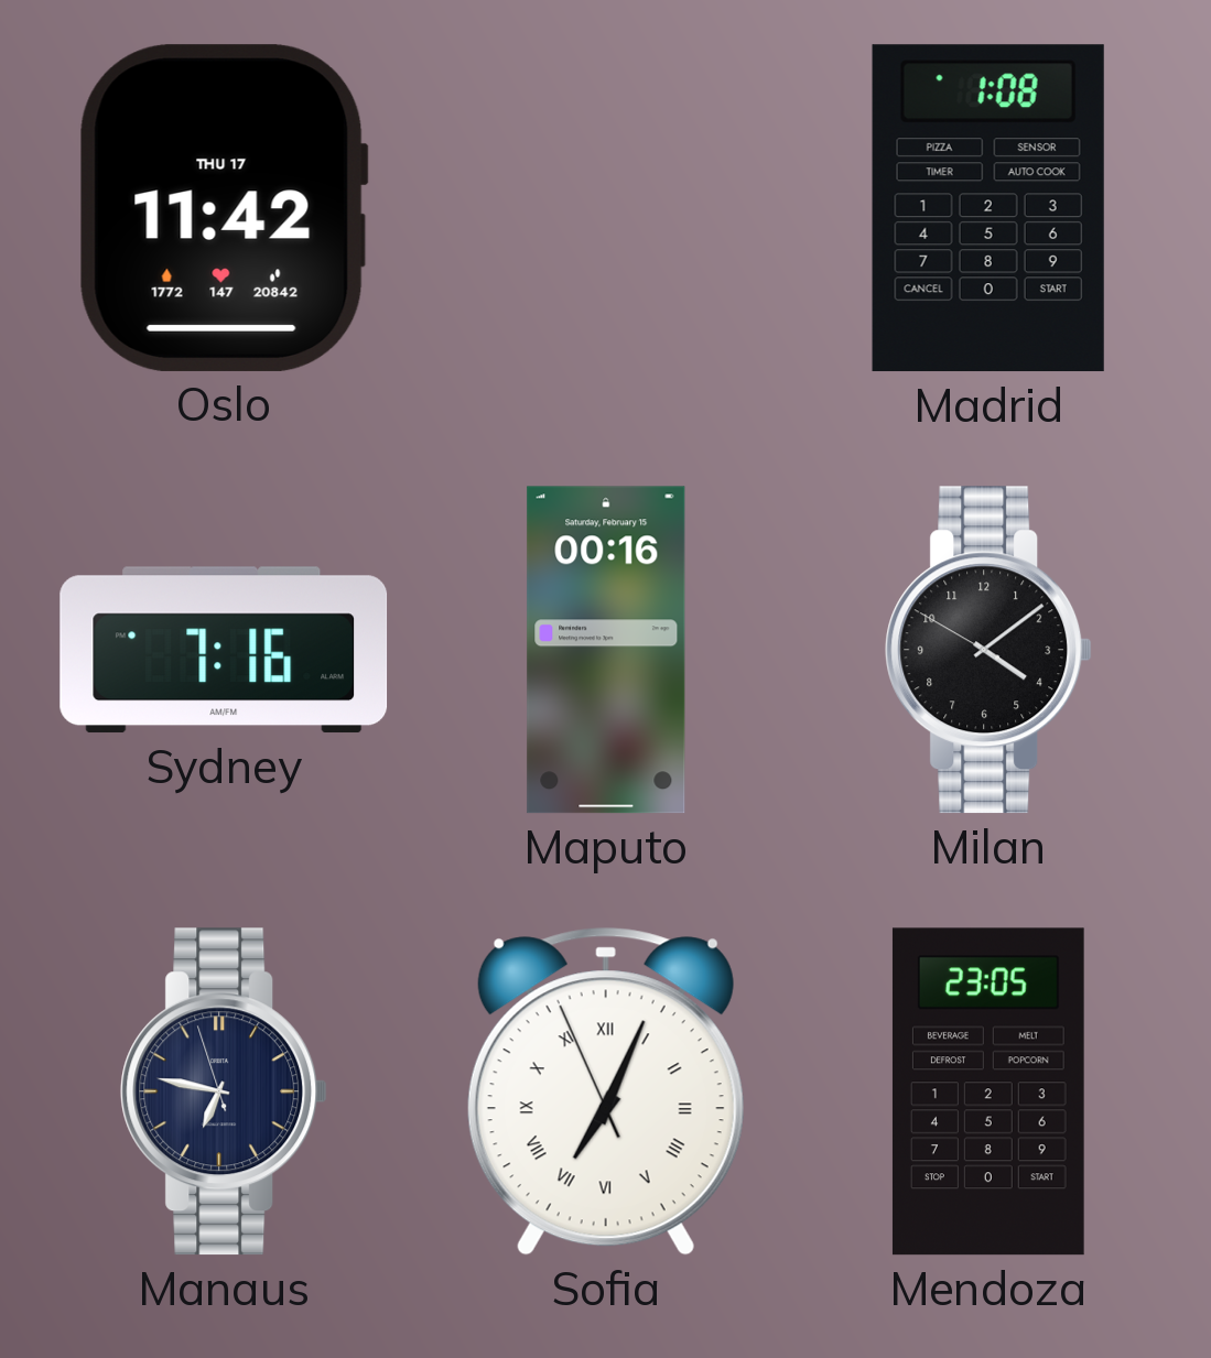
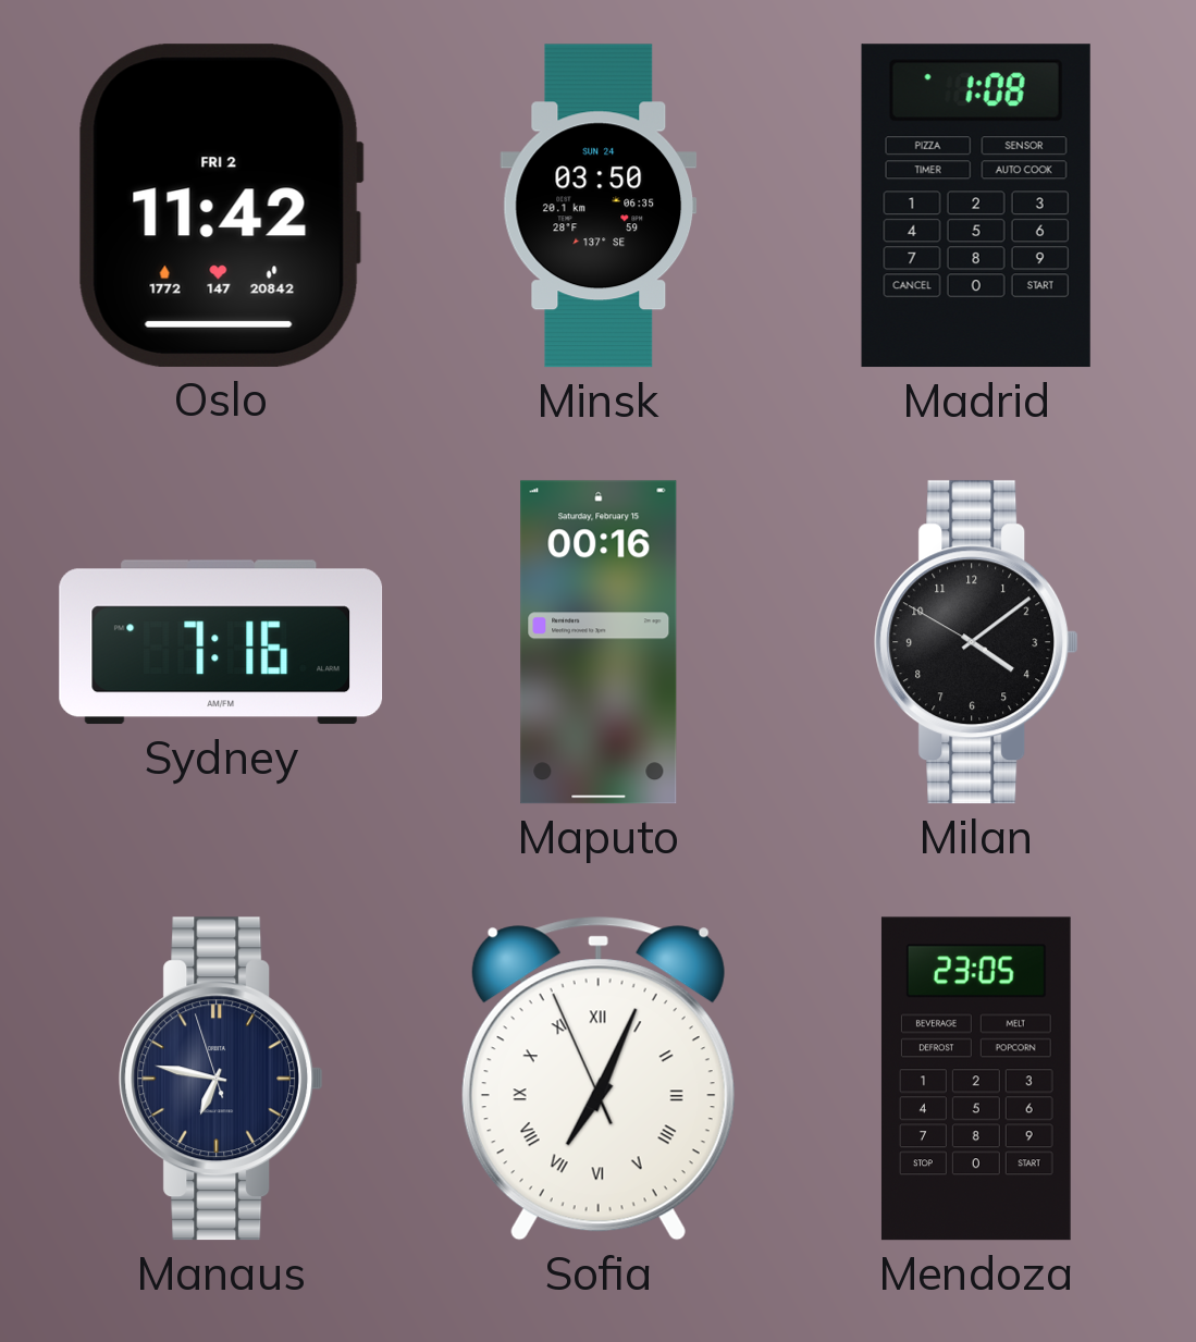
Oslo date: THU 17 -> FRI 2 (221, 206)
Minsk: none -> 03:50 (599, 206)
